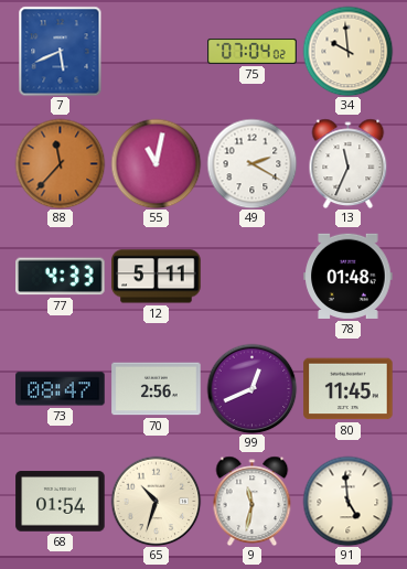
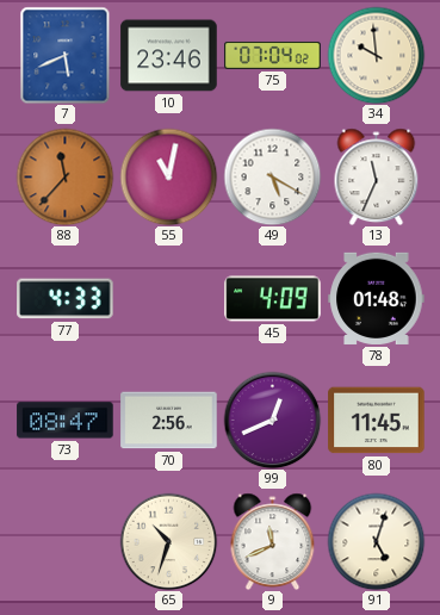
10: none -> 23:46 (169, 56)
49: 2:20 -> 5:20 (272, 176)
12: 5:11 -> none (157, 277)
45: none -> 4:09 (273, 299)
68: 01:54 -> none (61, 502)
9: 11:32 -> 11:41 (273, 541)
91: 4:59 -> 5:03 (376, 541)
